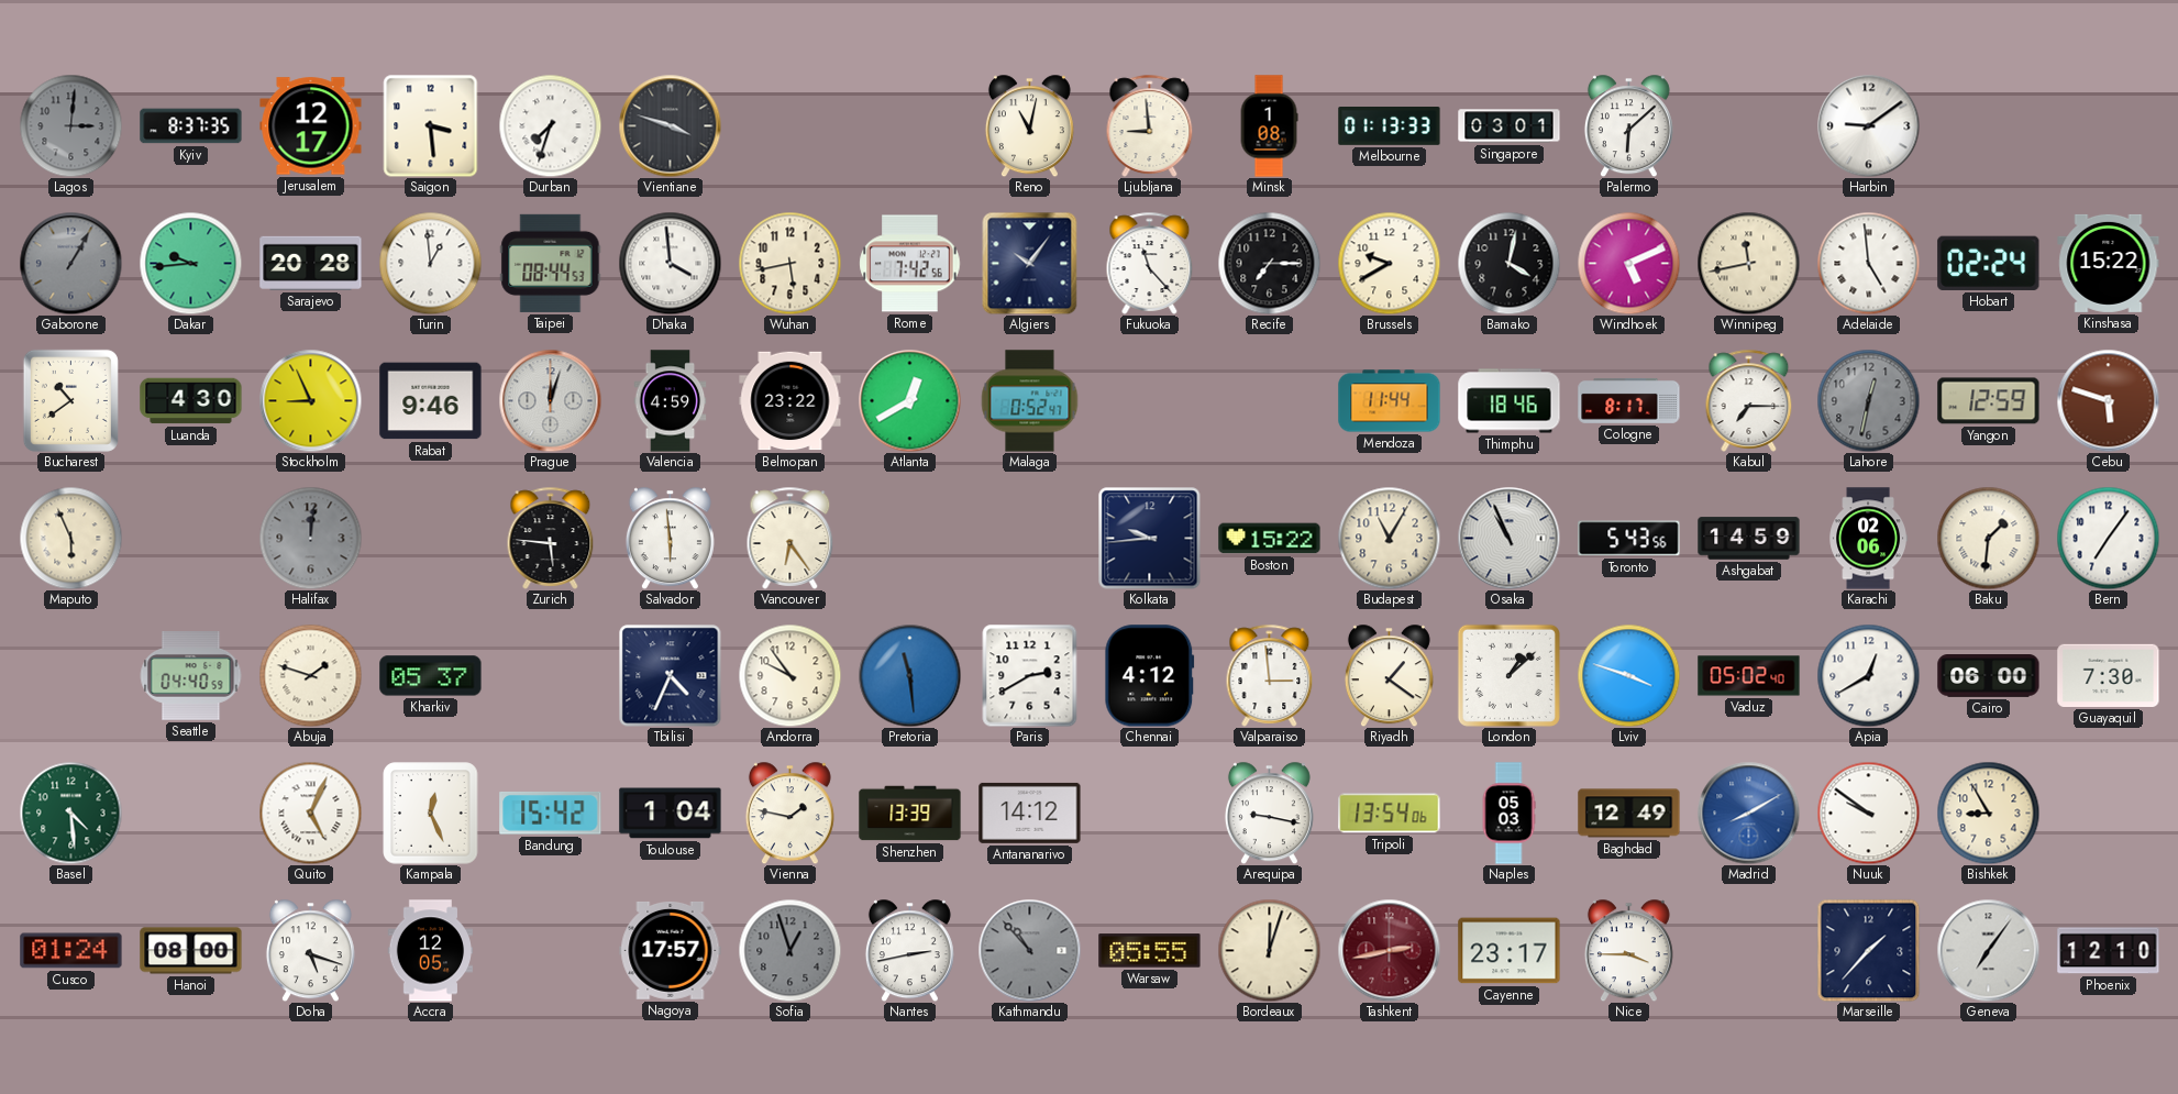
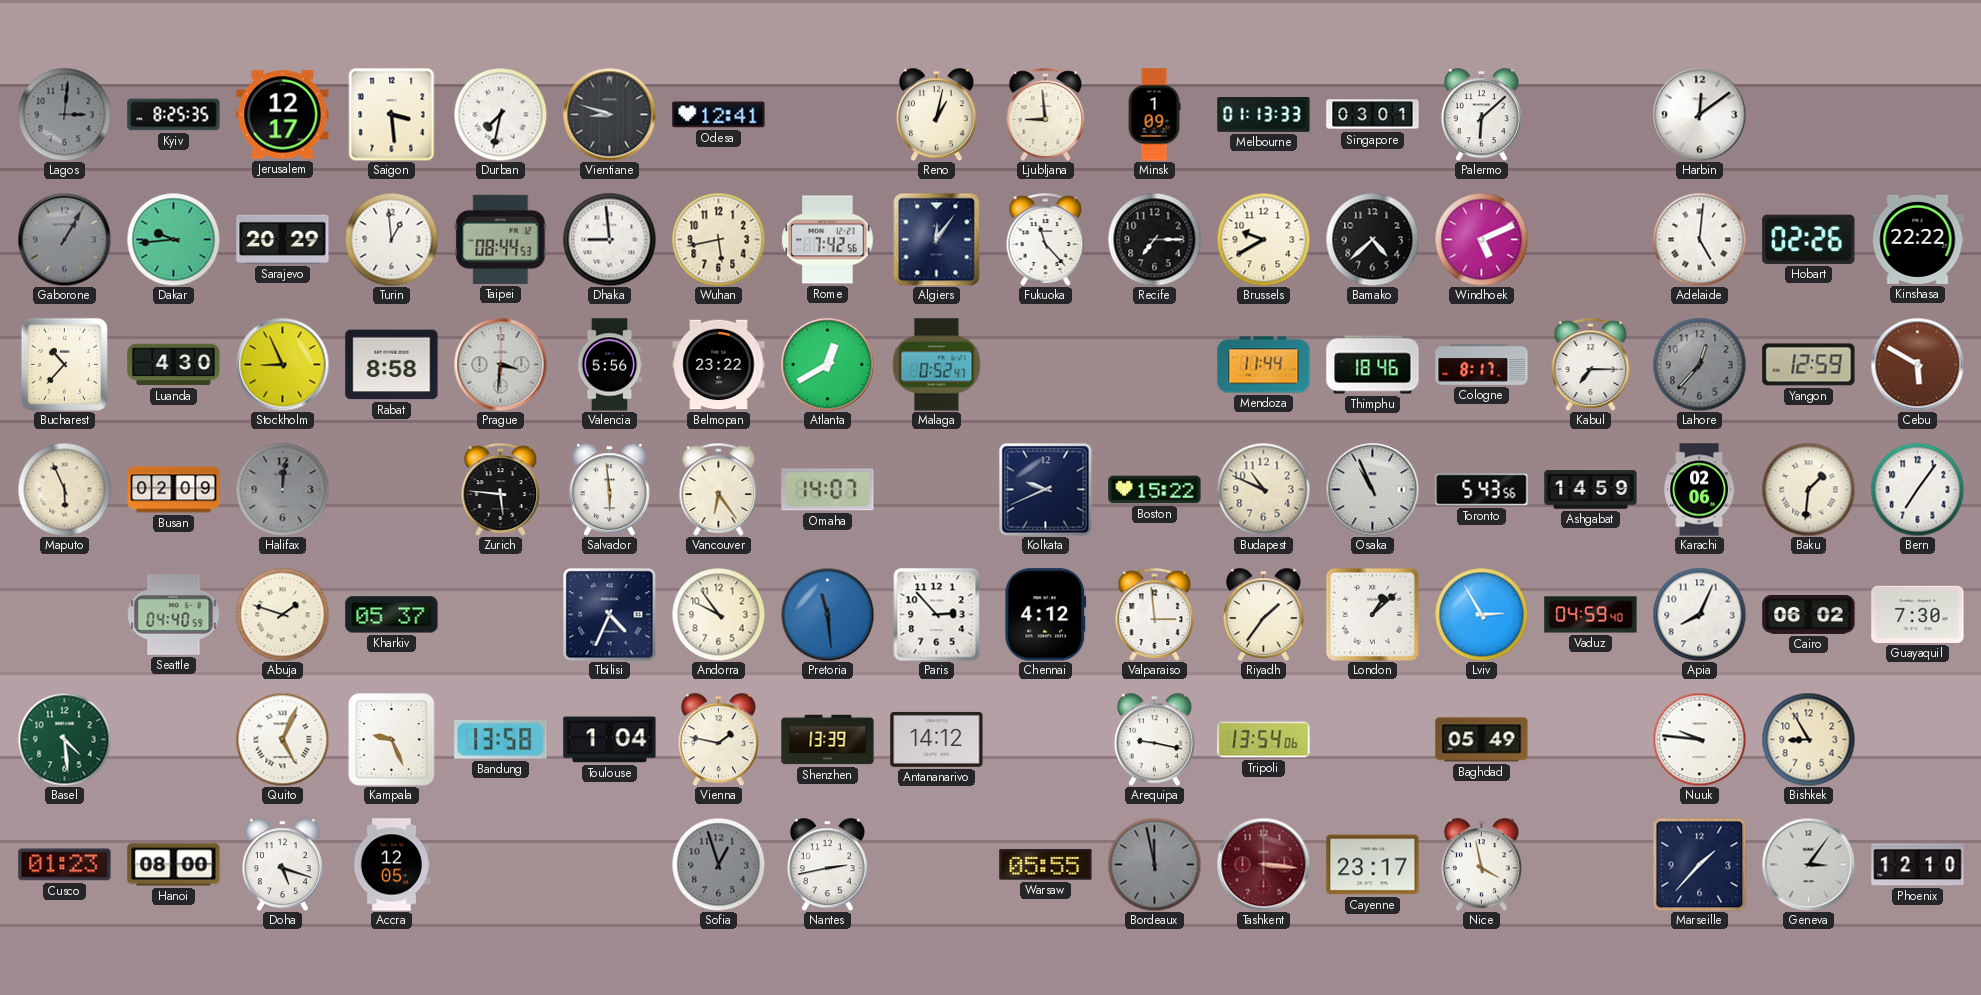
Kyiv: 8:37 -> 8:25 (174, 115)
Durban: 7:33 -> 7:32 (500, 114)
Vientiane: 3:48 -> 8:48 (609, 114)
Odesa: none -> 12:41 (719, 115)
Reno: 11:02 -> 1:02 (936, 114)
Minsk: 1:08 -> 1:09 (1154, 115)
Harbin: 9:09 -> 12:09 (1699, 114)
Sarajevo: 20:28 -> 20:29 (283, 239)
Dhaka: 3:59 -> 8:59 (609, 239)
Algiers: 10:06 -> 12:06 (937, 239)
Bamako: 4:02 -> 4:38 (1372, 239)
Winnipeg: 11:43 -> none (1748, 263)
Adelaide: 4:59 -> 5:01 (1699, 239)
Hobart: 02:24 -> 02:26 (1809, 239)
Kinshasa: 15:22 -> 22:22 (1918, 239)
Bucharest: 10:39 -> 10:37 (64, 364)
Rabat: 9:46 -> 8:58 (392, 365)
Prague: 12:03 -> 3:31 (500, 364)
Valencia: 4:59 -> 5:56 (610, 365)
Lahore: 12:32 -> 12:37 (1699, 364)
Cebu: 5:48 -> 5:50 (1917, 364)
Busan: none -> 02:09 (174, 490)
Omaha: none -> 14:07 (828, 490)
Kolkata: 9:44 -> 9:41 (1045, 489)
Budapest: 11:05 -> 10:49 (1263, 489)
Paris: 2:40 -> 2:53 (937, 614)
Riyadh: 1:21 -> 1:36 (1263, 614)
Lviv: 3:48 -> 2:55 (1481, 614)
Vaduz: 05:02 -> 04:59 (1591, 615)
Apia: 12:40 -> 8:04 (1699, 614)
Cairo: 06:00 -> 06:02 (1809, 615)
Kampala: 12:26 -> 9:26 (392, 740)
Bandung: 15:42 -> 13:58 (501, 739)
Naples: 05:03 -> none (1508, 814)
Baghdad: 12:49 -> 05:49 (1482, 740)
Madrid: 8:10 -> none (1748, 813)
Nuuk: 9:51 -> 9:46 (1699, 739)
Cusco: 01:24 -> 01:23 (65, 865)
Nagoya: 17:57 -> none (671, 950)
Kathmandu: 10:53 -> none (1029, 950)
Bordeaux: 12:03 -> 11:58 (1154, 864)
Bordeaux dial: cream -> grey (1154, 864)
Tashkent: 2:43 -> 3:16 (1263, 864)
Nice: 3:45 -> 3:58 (1481, 864)
Geneva: 7:06 -> 3:06 (1808, 864)
